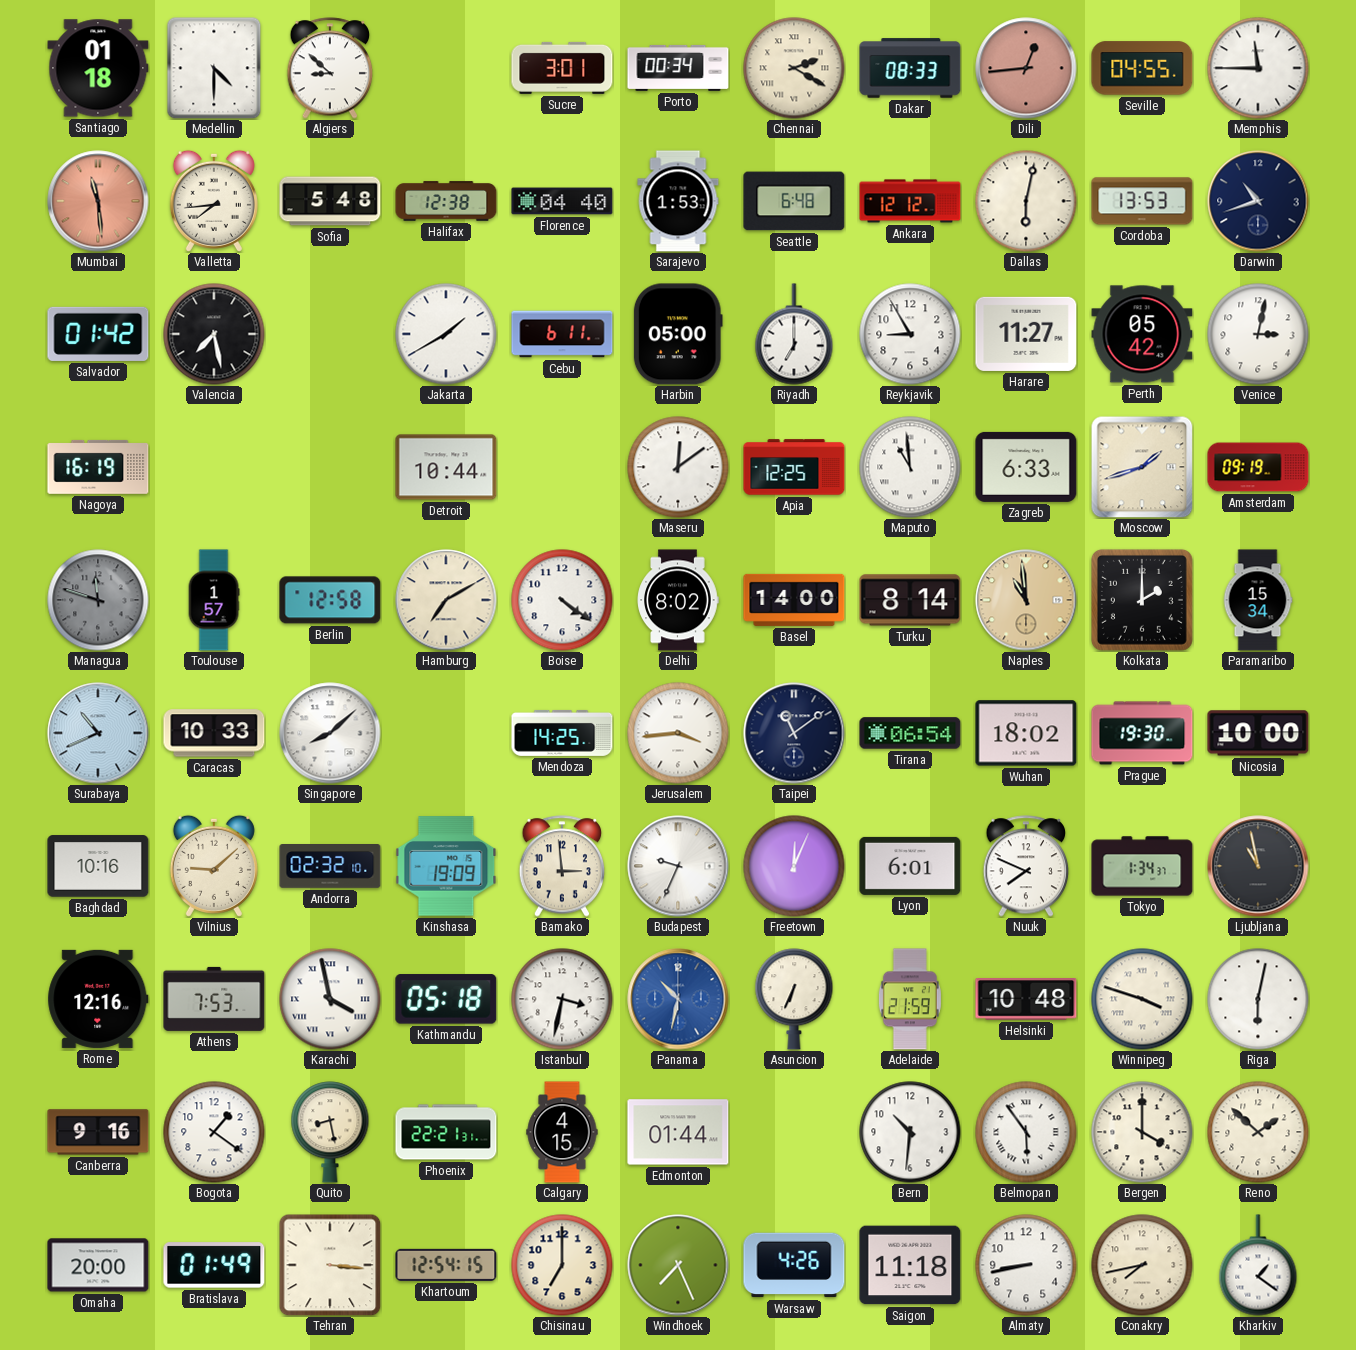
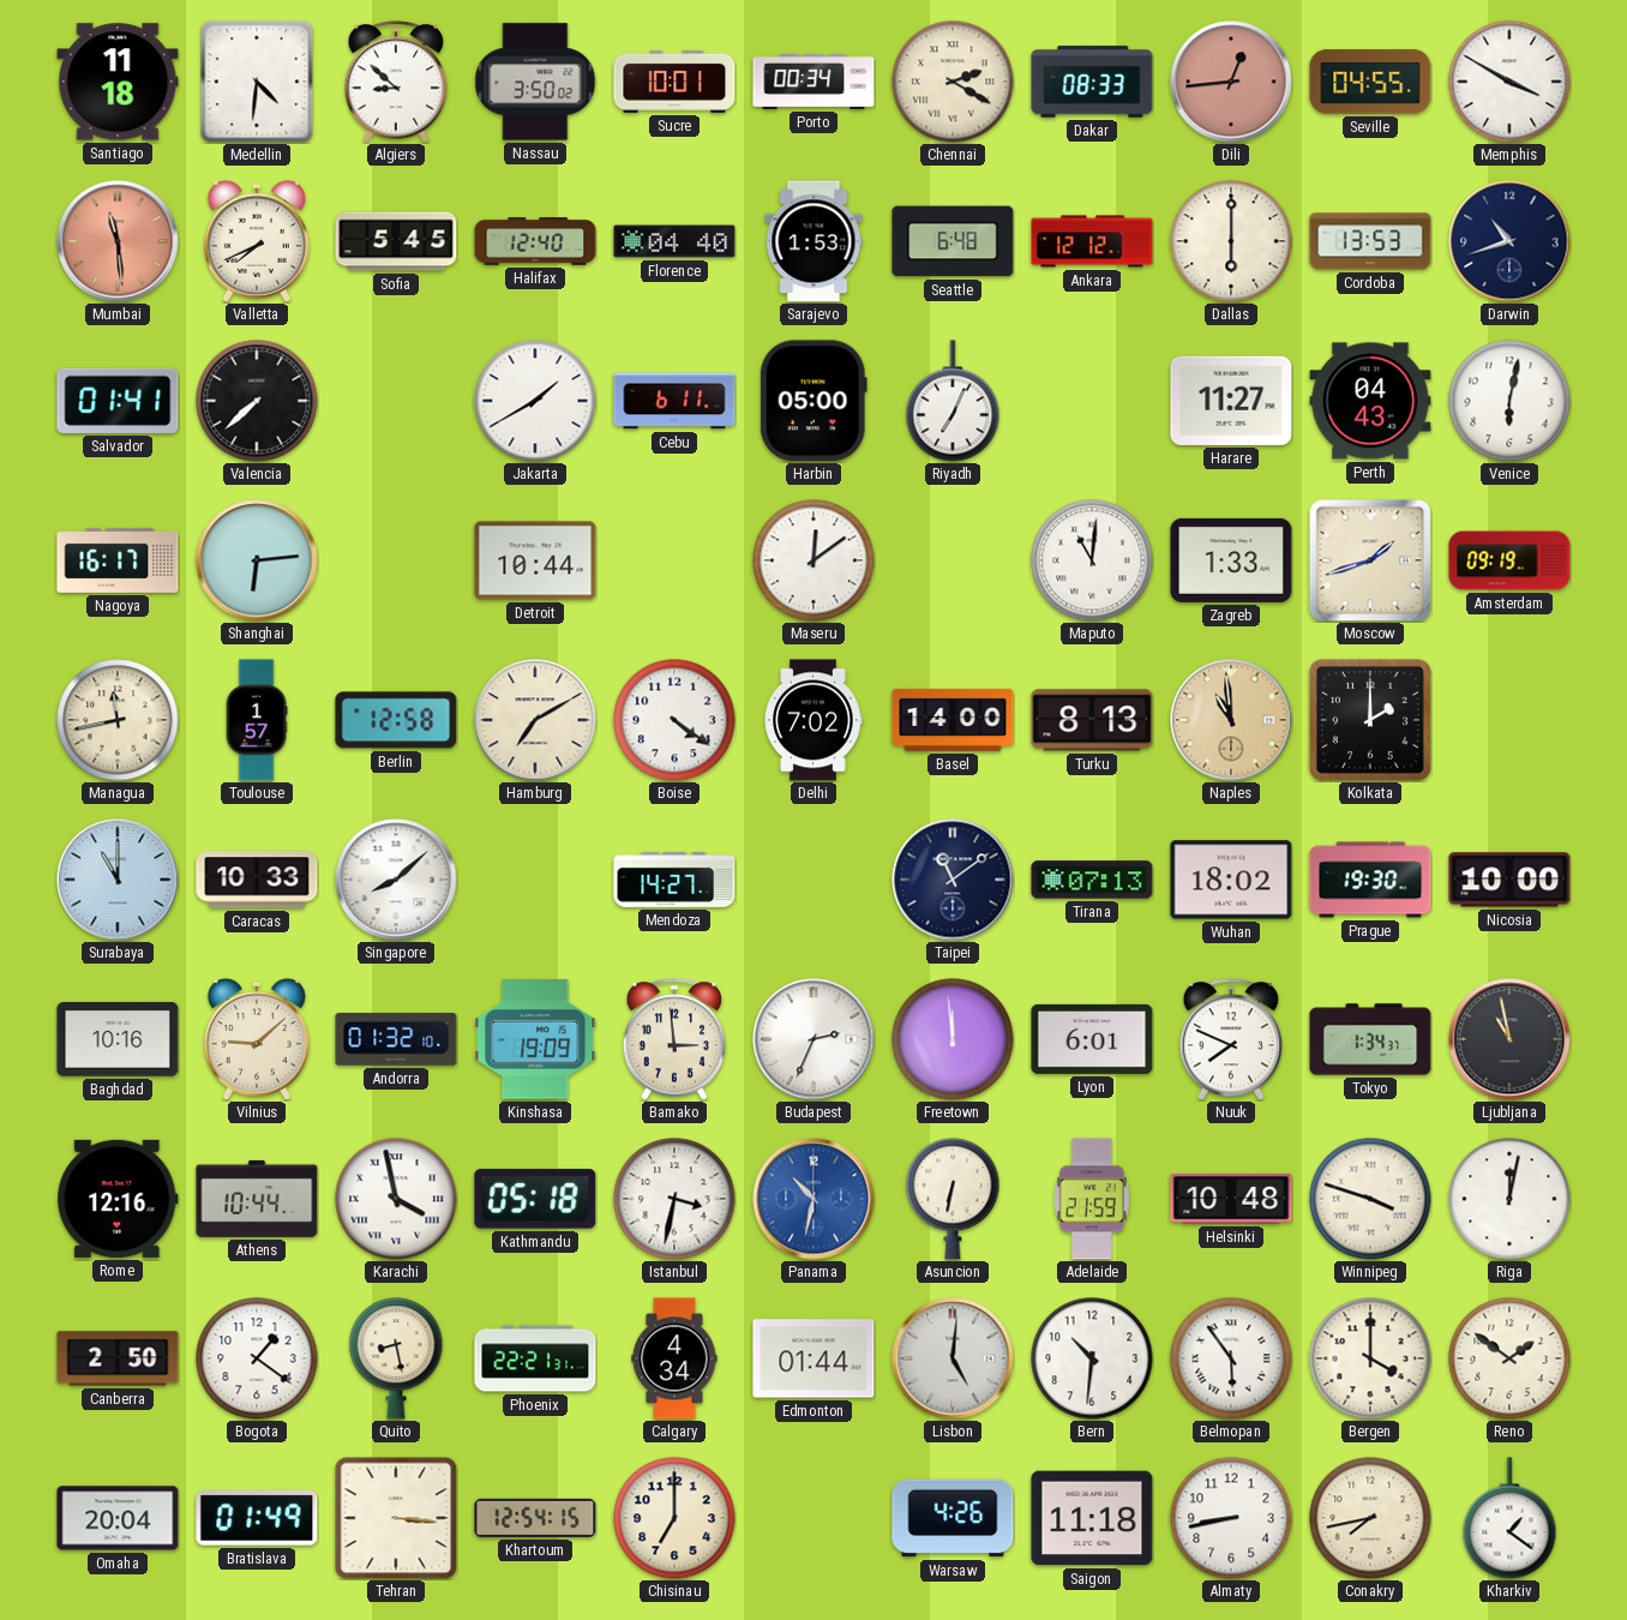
Santiago: 01:18 -> 11:18 (118, 82)
Medellin: 4:30 -> 4:31 (257, 82)
Nassau: none -> 3:50 (535, 82)
Sucre: 3:01 -> 10:01 (674, 82)
Memphis: 11:45 -> 3:50 (1509, 82)
Valletta: 7:44 -> 7:41 (257, 241)
Sofia: 5:48 -> 5:45 (396, 241)
Halifax: 12:38 -> 12:40 (535, 241)
Dallas: 6:02 -> 6:00 (1231, 241)
Salvador: 01:42 -> 01:41 (118, 401)
Valencia: 7:28 -> 7:38 (257, 401)
Riyadh: 7:00 -> 7:04 (953, 401)
Reykjavik: 8:55 -> none (910, 334)
Perth: 05:42 -> 04:43 (1370, 401)
Venice: 3:02 -> 6:02 (1509, 401)
Nagoya: 16:19 -> 16:17 (118, 560)
Shanghai: none -> 6:14 (257, 560)
Apia: 12:25 -> none (794, 467)
Maputo: 10:59 -> 11:01 (1092, 560)
Zagreb: 6:33 -> 1:33 (1231, 560)
Managua: 11:48 -> 11:43 (118, 720)
Managua dial: grey -> cream (118, 720)
Delhi: 8:02 -> 7:02 (813, 720)
Turku: 8:14 -> 8:13 (1092, 720)
Paramaribo: 15:34 -> none (1258, 600)
Surabaya: 10:41 -> 11:00 (118, 880)
Mendoza: 14:25 -> 14:27 (674, 880)
Jerusalem: 3:44 -> none (678, 733)
Tirana: 06:54 -> 07:13 (1092, 880)
Andorra: 02:32 -> 01:32 (396, 1040)
Budapest: 9:34 -> 2:34 (813, 1039)
Freetown: 12:04 -> 11:59 (953, 1039)
Athens: 7:53 -> 10:44 (257, 1199)
Asuncion: 6:34 -> 6:32 (953, 1199)
Riga: 6:02 -> 12:02 (1509, 1199)
Canberra: 9:16 -> 2:50 (118, 1358)
Calgary: 4:15 -> 4:34 (674, 1358)
Lisbon: none -> 5:01 (953, 1358)
Reno: 1:52 -> 1:51 (1509, 1358)
Omaha: 20:00 -> 20:04 (118, 1518)
Windhoek: 7:26 -> none (678, 1265)
